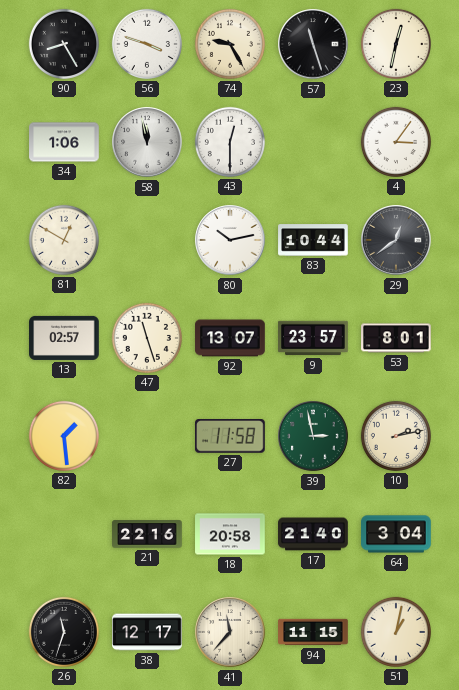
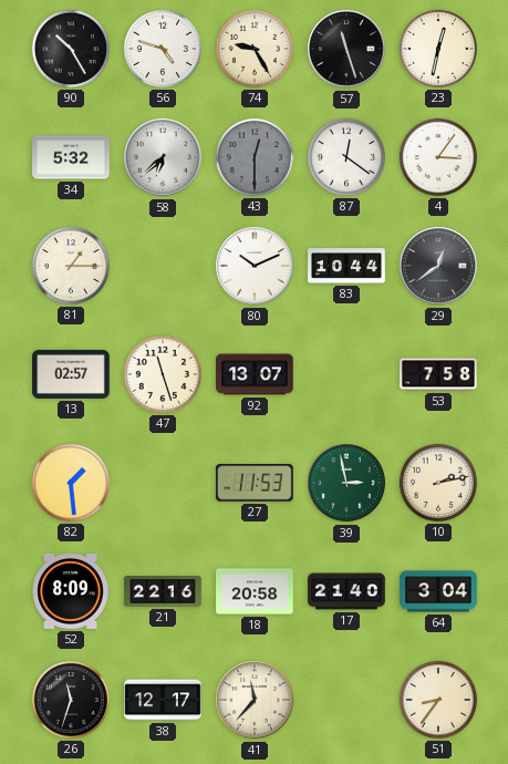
90: 8:25 -> 10:25 (71, 49)
56: 3:48 -> 4:48 (163, 49)
34: 1:06 -> 5:32 (71, 157)
58: 11:58 -> 6:38 (163, 157)
43 dial: white -> grey (255, 157)
87: none -> 12:21 (346, 157)
81: 12:50 -> 1:15 (71, 266)
80: 10:13 -> 10:11 (255, 266)
9: 23:57 -> none (313, 338)
53: 8:01 -> 7:58 (438, 374)
27: 11:58 -> 11:53 (256, 483)
52: none -> 8:09 (71, 591)
94: 11:15 -> none (313, 632)
51: 1:02 -> 8:36 (438, 700)
